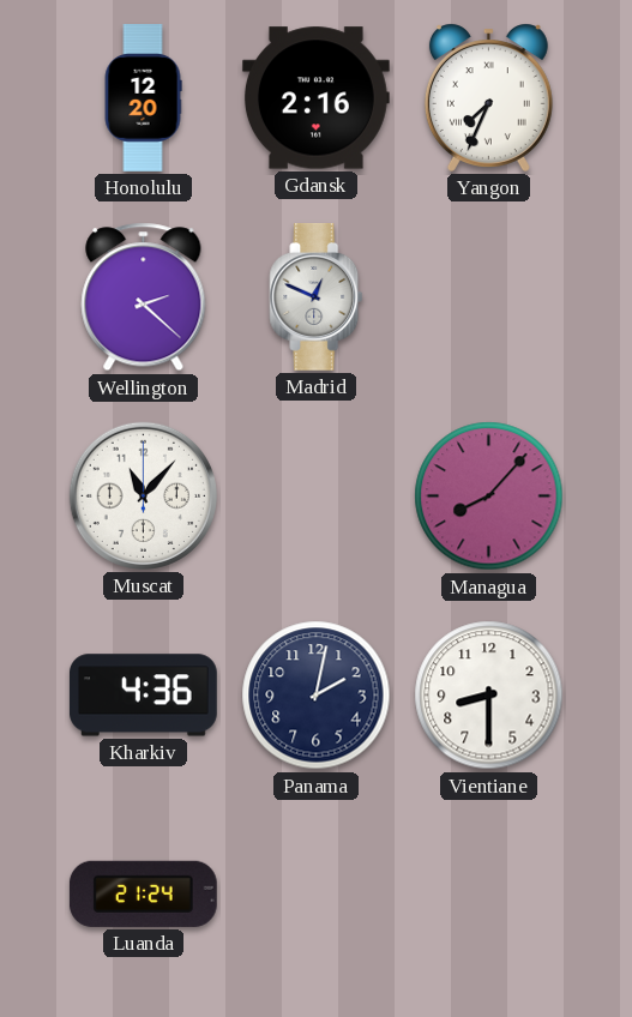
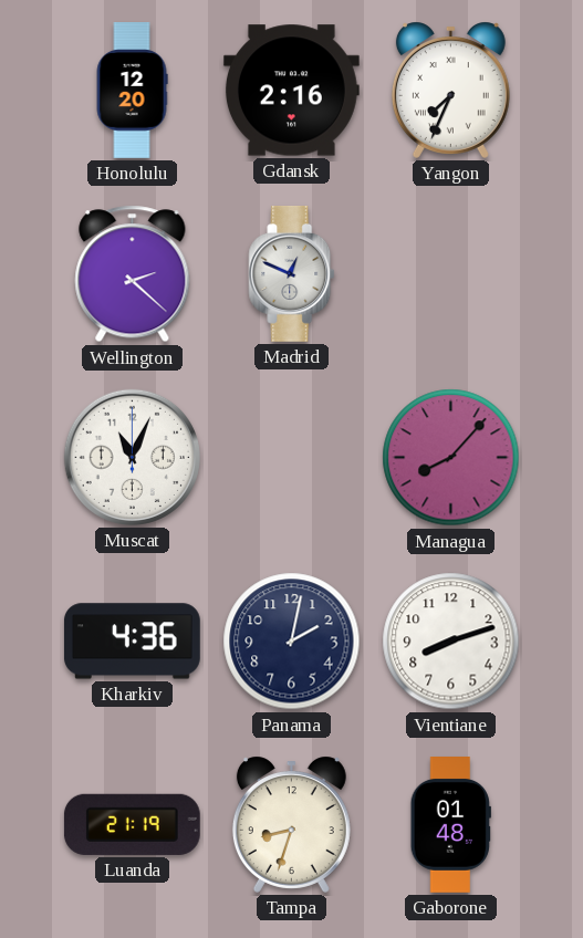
Muscat: 11:07 -> 11:04 (132, 457)
Vientiane: 8:30 -> 8:12 (451, 642)
Luanda: 21:24 -> 21:19 (132, 824)
Tampa: none -> 8:33 (291, 824)
Gaborone: none -> 01:48 (450, 825)
